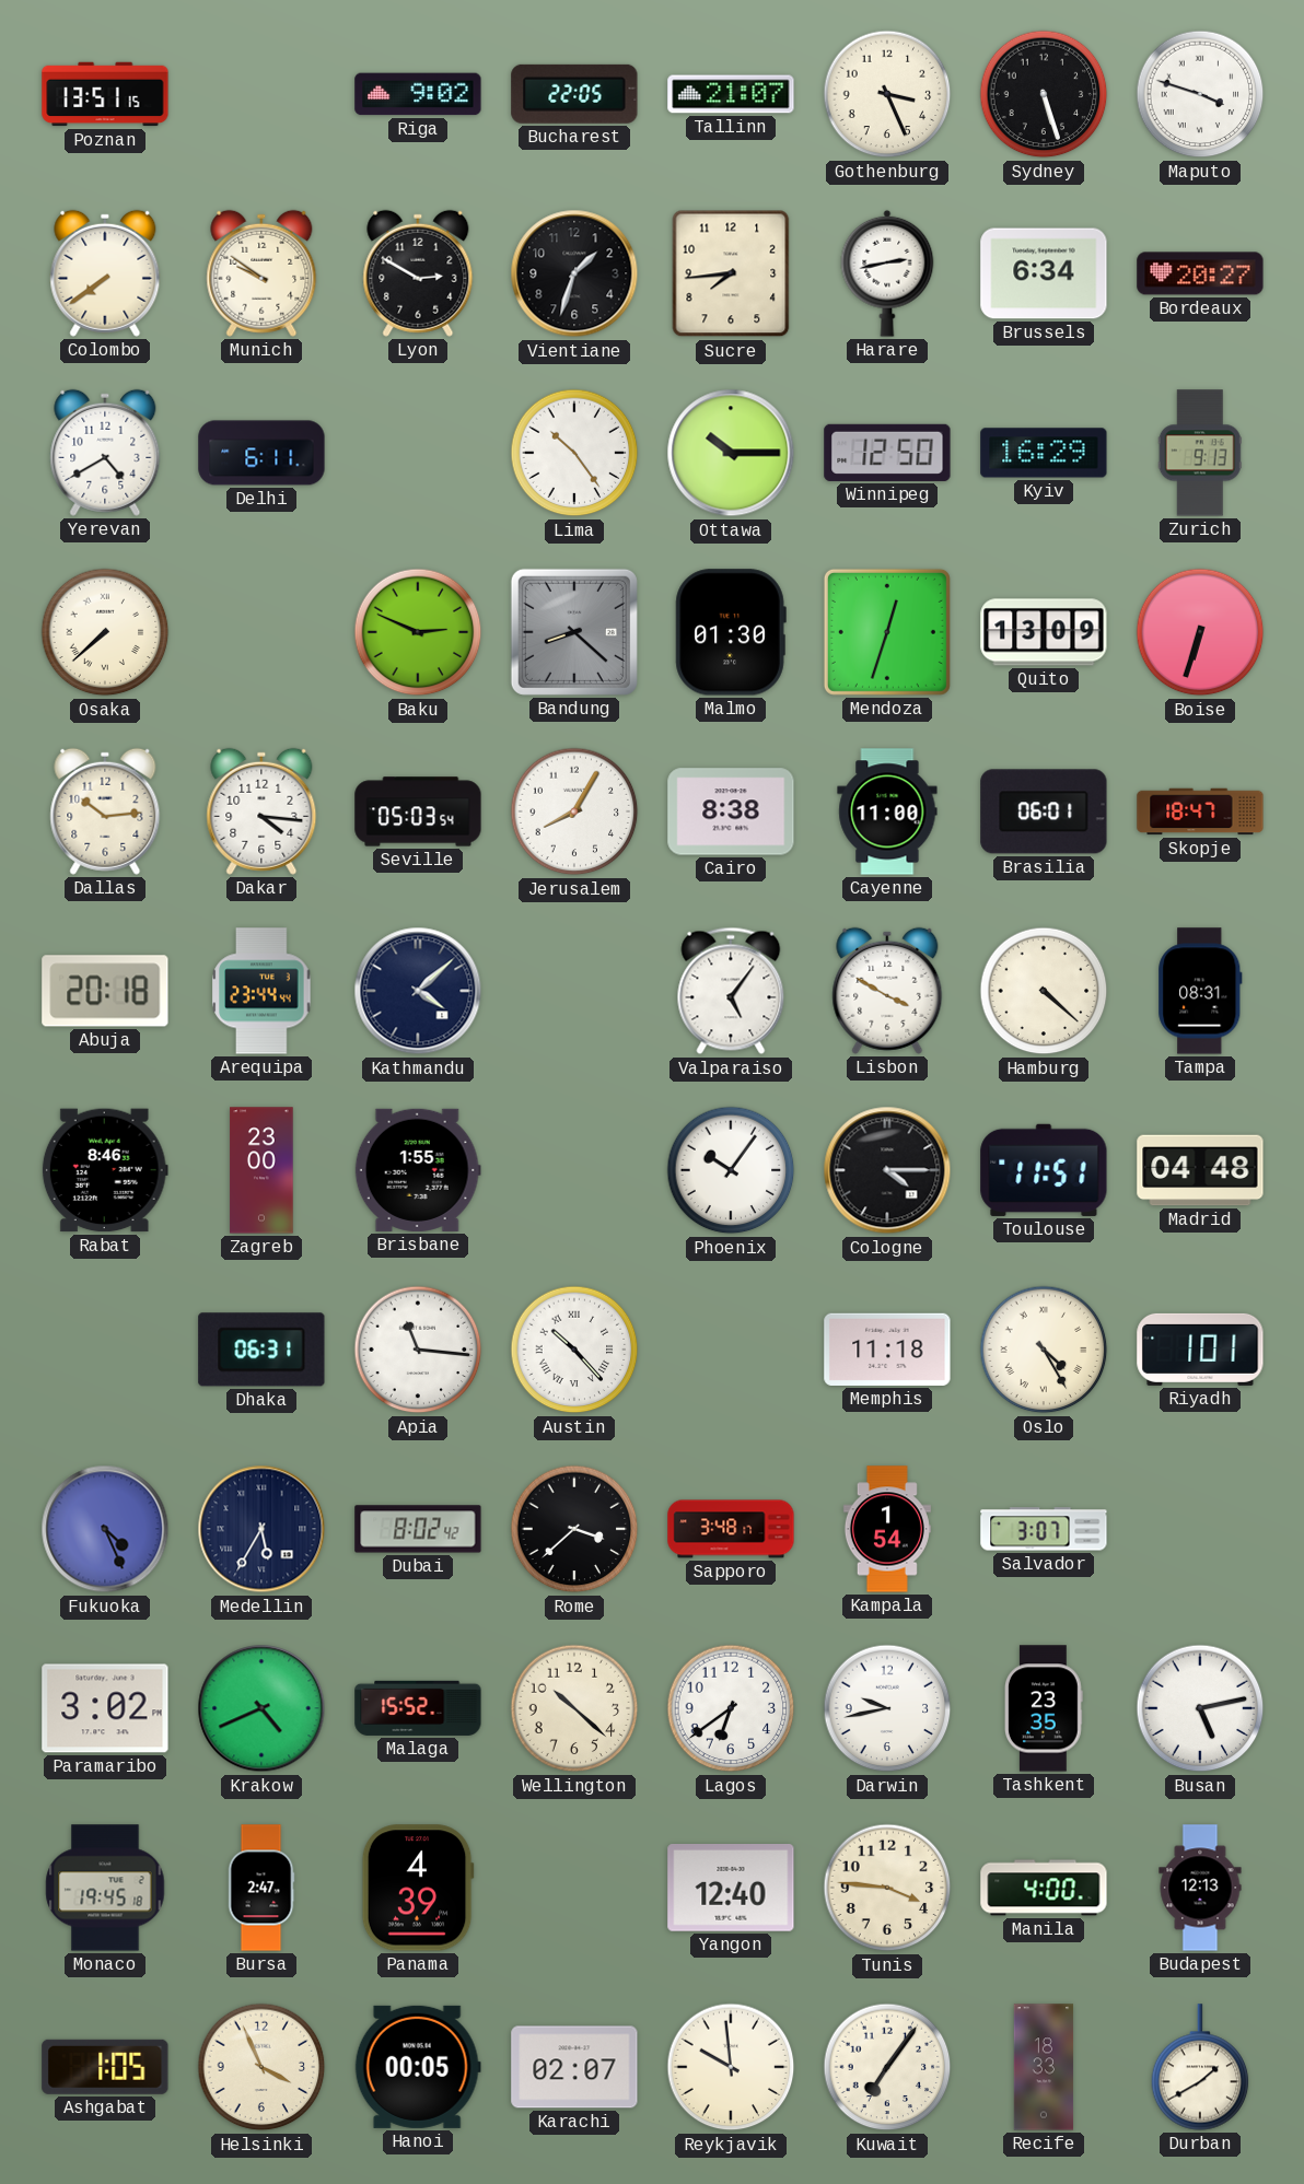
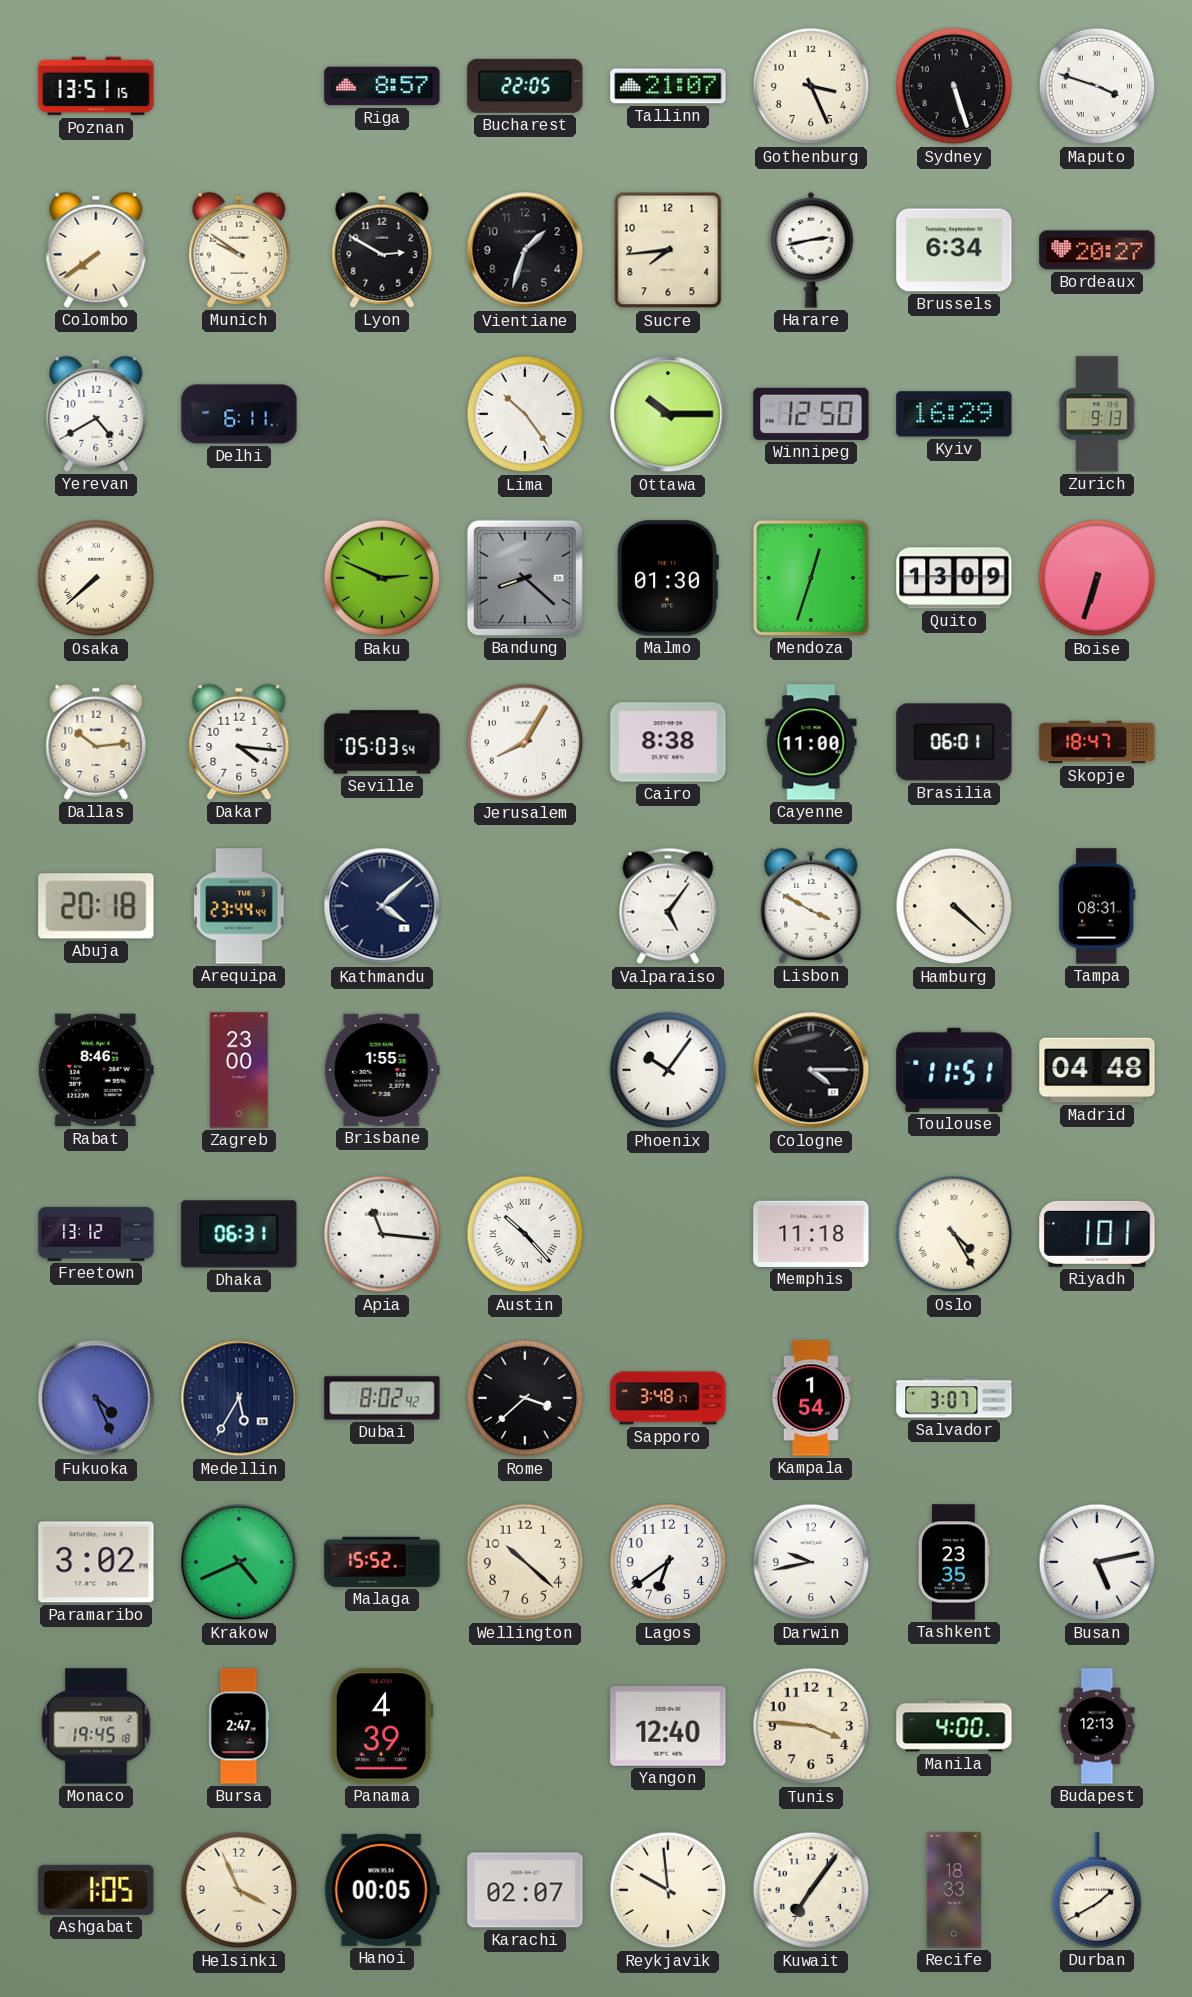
Riga: 9:02 -> 8:57 (382, 86)
Freetown: none -> 13:12 (96, 1234)
